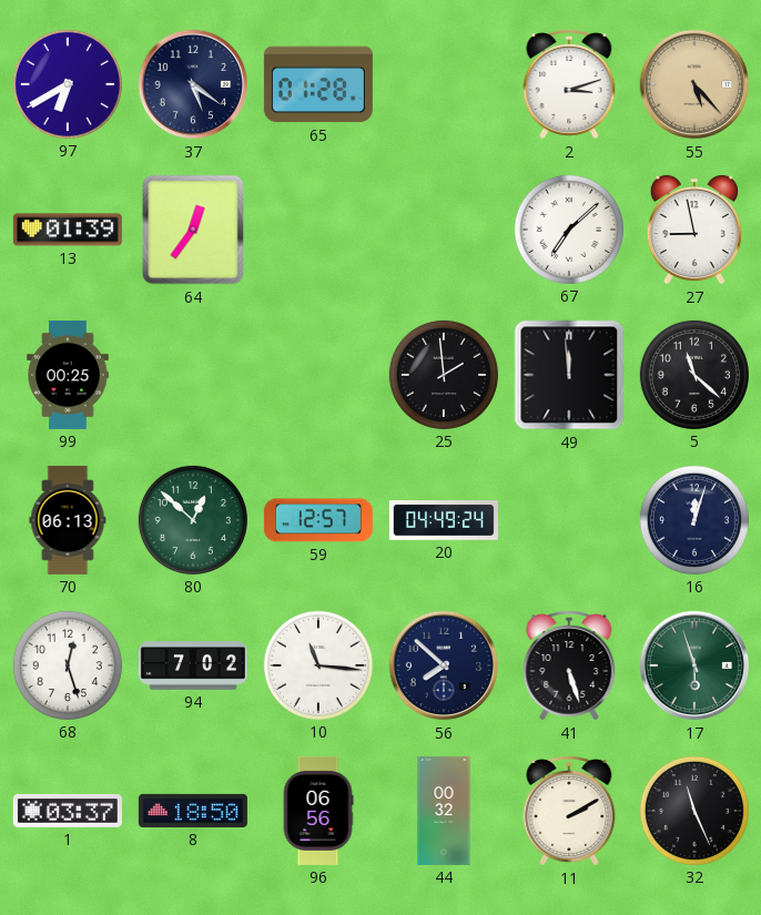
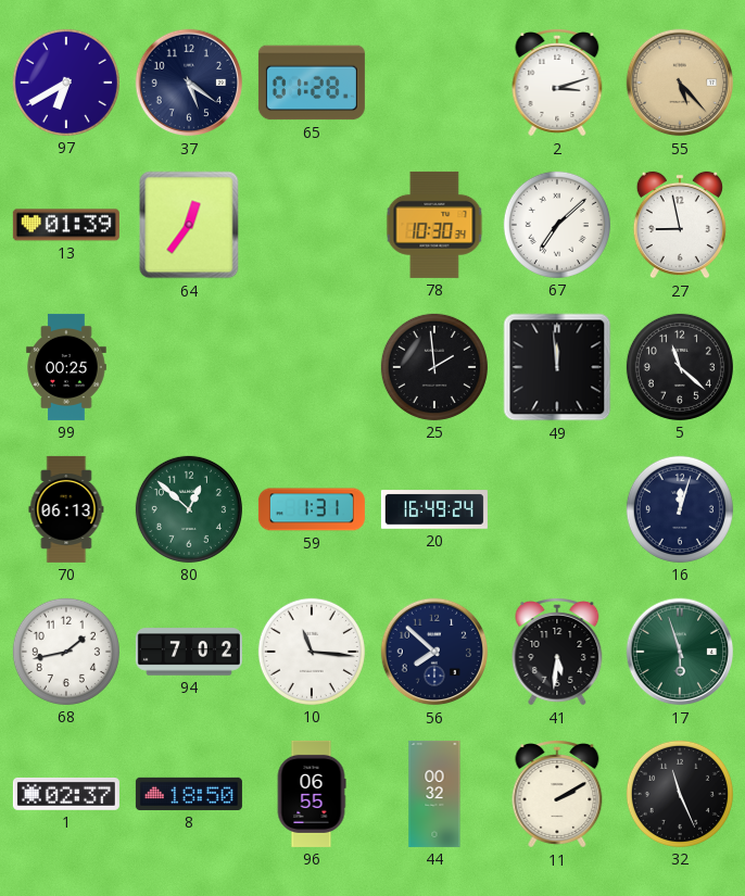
78: none -> 10:30 (434, 225)
59: 12:57 -> 1:31 (312, 509)
20: 04:49 -> 16:49 (434, 509)
68: 12:27 -> 1:43 (66, 652)
41: 5:27 -> 5:31 (557, 653)
1: 03:37 -> 02:37 (66, 794)
96: 06:56 -> 06:55 (312, 794)
